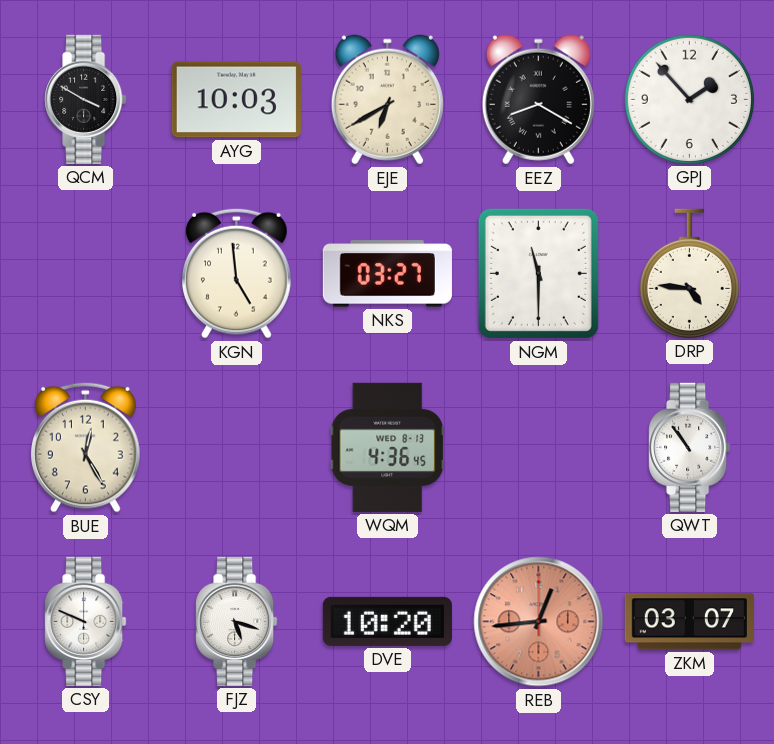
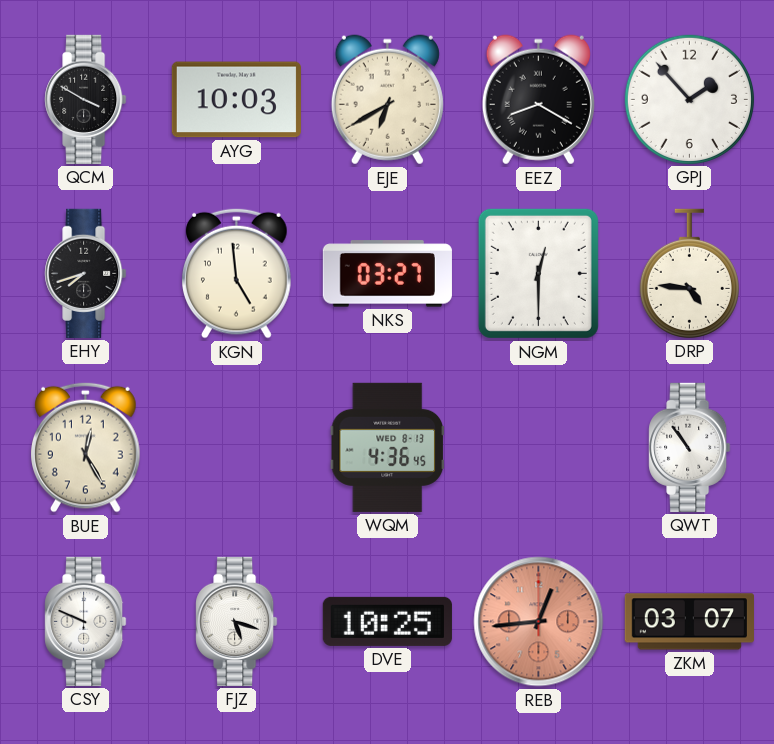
EHY: none -> 7:42 (86, 273)
NGM: 11:30 -> 12:30 (538, 273)
DVE: 10:20 -> 10:25 (387, 621)
